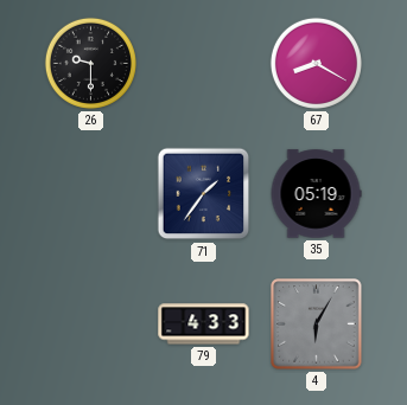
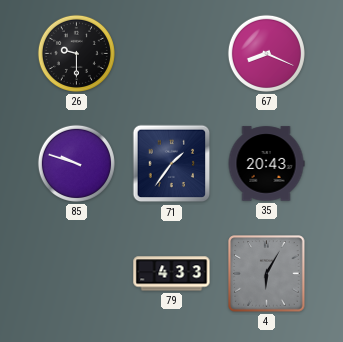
67: 8:20 -> 8:19 (266, 53)
85: none -> 9:48 (76, 163)
35: 05:19 -> 20:43 (266, 164)
